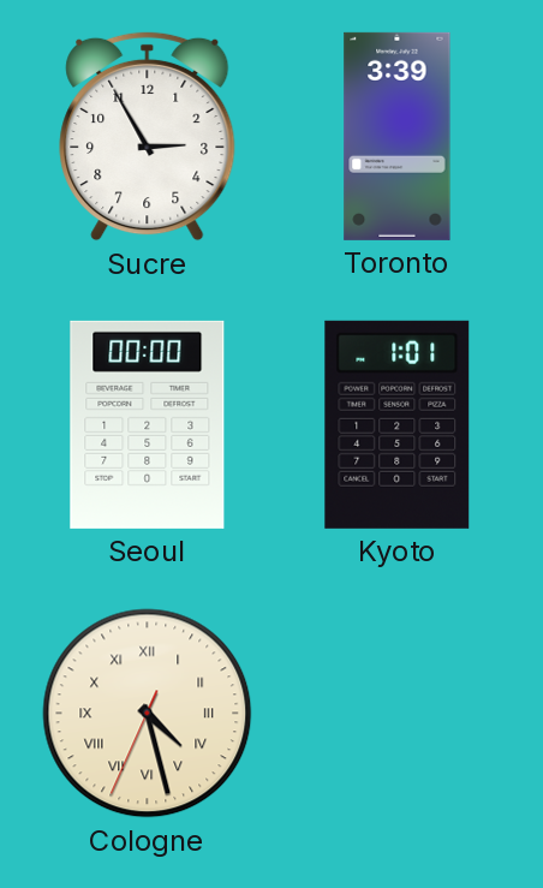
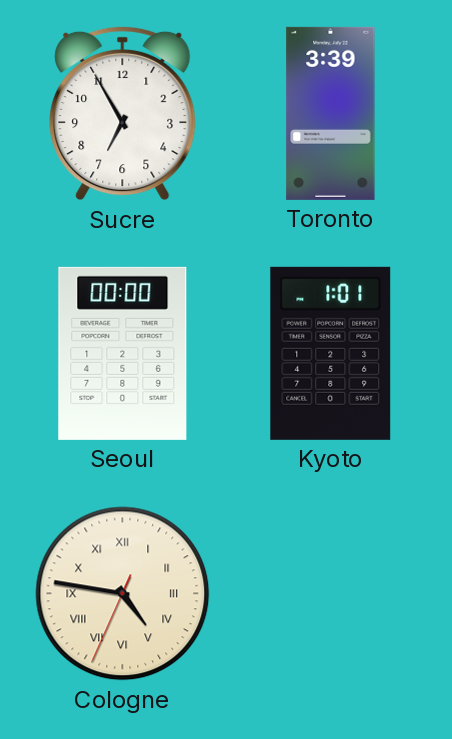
Sucre: 2:55 -> 6:55 (123, 113)
Cologne: 4:27 -> 4:46 (123, 594)
